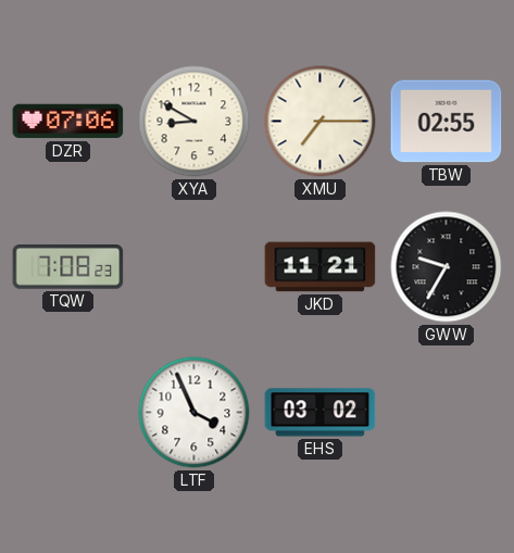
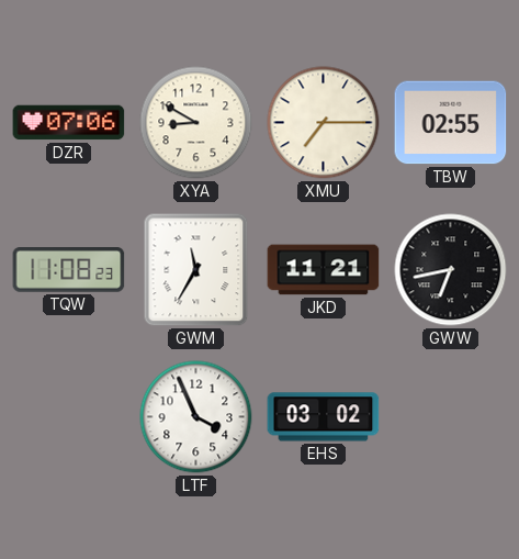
TQW: 7:08 -> 11:08 (69, 270)
GWM: none -> 11:35 (196, 270)
GWW: 9:35 -> 6:43 (451, 270)
